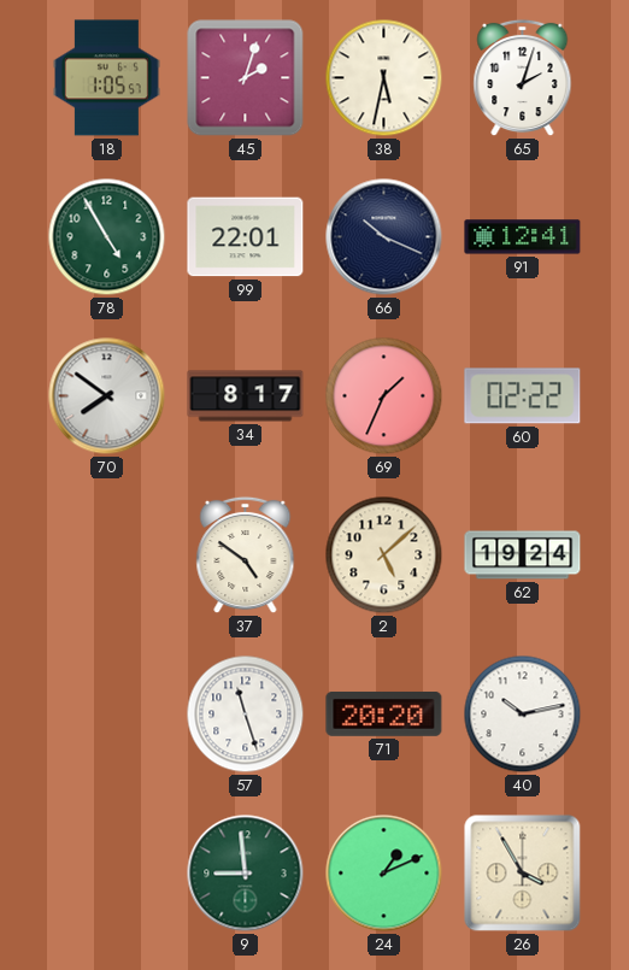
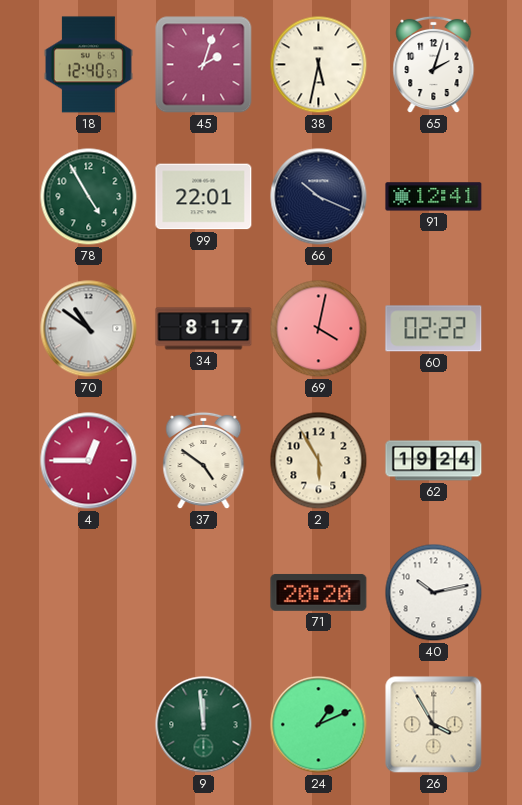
18: 1:05 -> 12:40 (88, 65)
70: 7:51 -> 10:51 (89, 329)
69: 1:34 -> 4:02 (319, 329)
4: none -> 12:45 (89, 461)
2: 5:08 -> 5:55 (319, 461)
57: 11:27 -> none (246, 715)
9: 8:59 -> 11:59 (204, 725)
